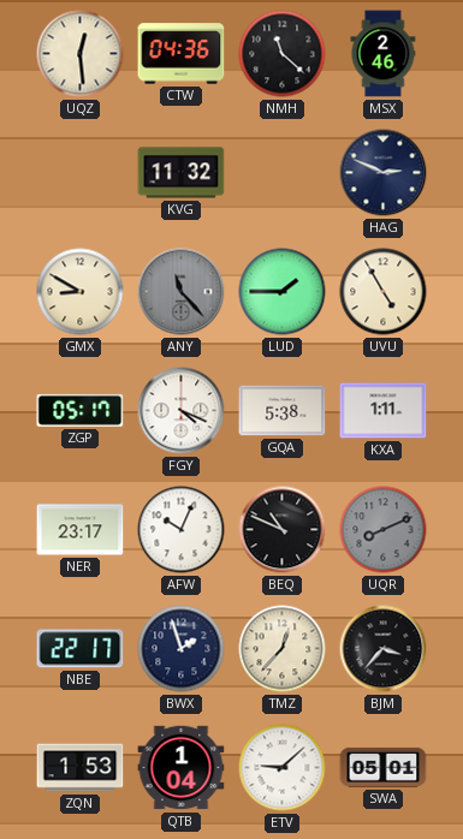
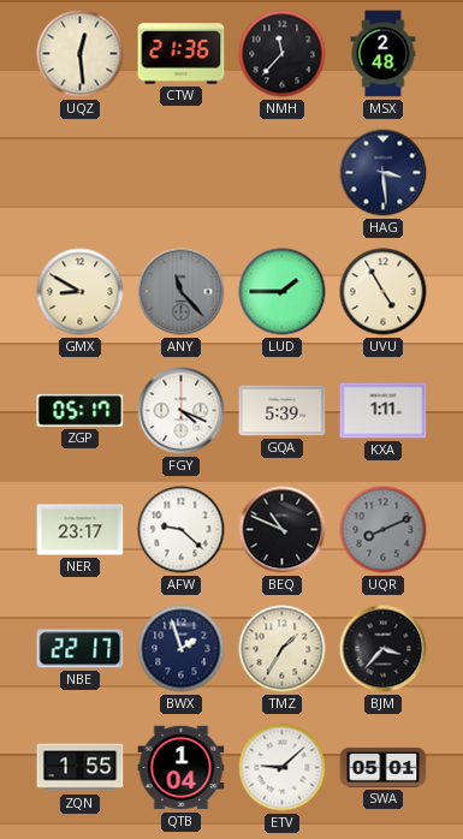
CTW: 04:36 -> 21:36 (182, 54)
NMH: 11:22 -> 11:37 (283, 54)
MSX: 2:46 -> 2:48 (384, 54)
KVG: 11:32 -> none (182, 173)
HAG: 2:49 -> 3:29 (384, 173)
GQA: 5:38 -> 5:39 (283, 411)
AFW: 10:04 -> 9:22 (182, 530)
TMZ: 12:37 -> 1:35 (283, 649)
ZQN: 1:53 -> 1:55 (81, 768)
